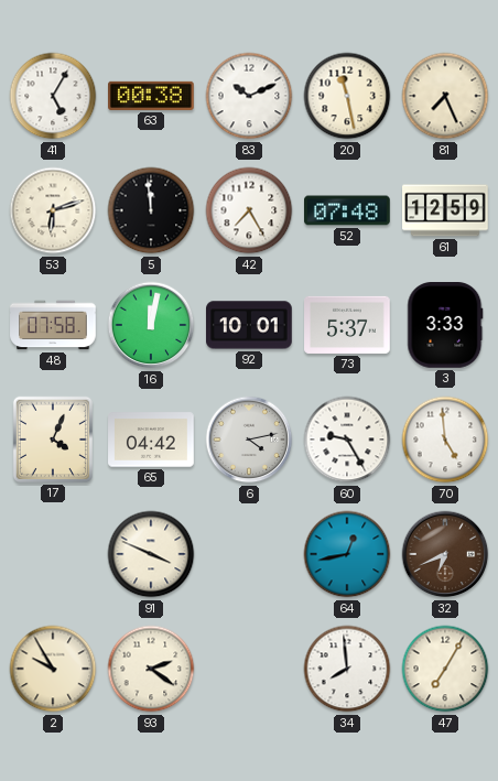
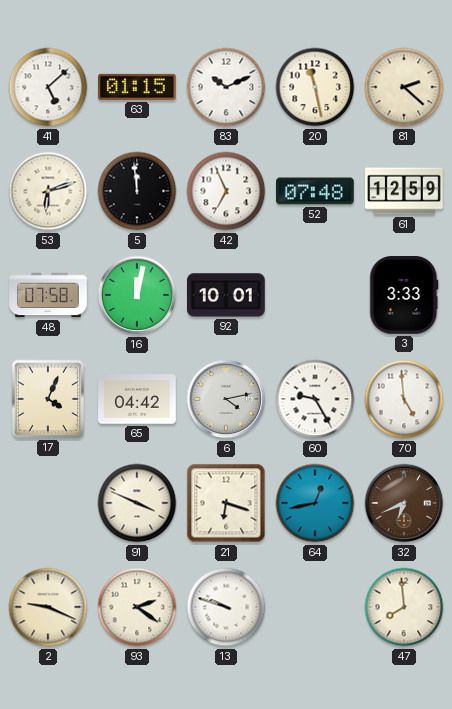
41: 5:05 -> 5:08 (48, 87)
63: 00:38 -> 01:15 (137, 87)
81: 7:26 -> 2:22 (404, 87)
42: 7:25 -> 6:56 (226, 191)
73: 5:37 -> none (347, 325)
21: none -> 6:18 (226, 503)
2: 9:55 -> 9:19 (48, 607)
13: none -> 9:48 (226, 607)
34: 7:59 -> none (347, 669)
47: 7:05 -> 7:59 (404, 607)
